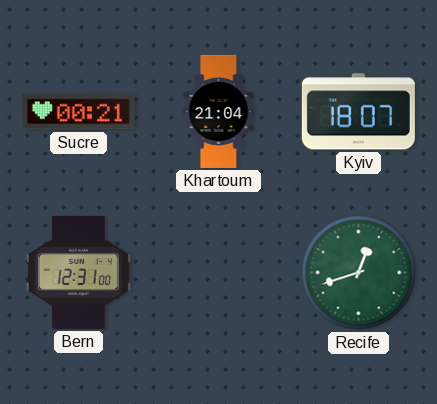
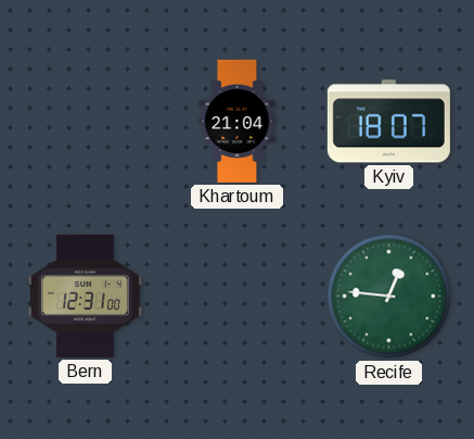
Sucre: 00:21 -> none (78, 112)
Recife: 12:42 -> 12:46 (389, 297)
